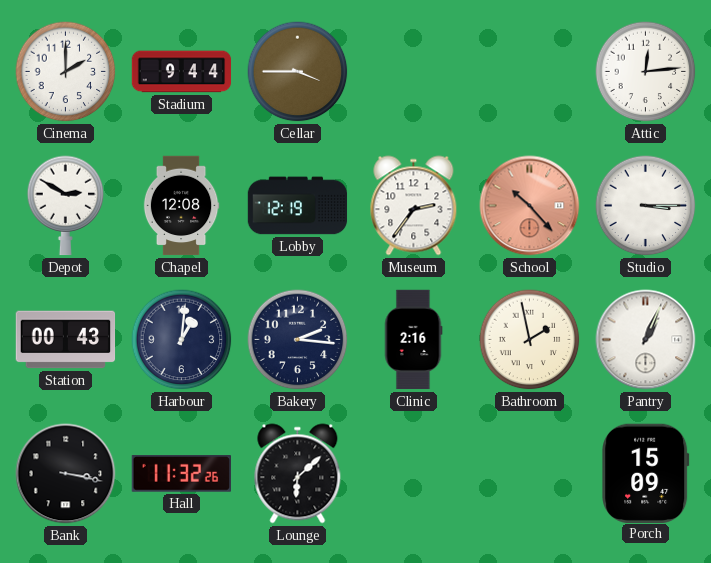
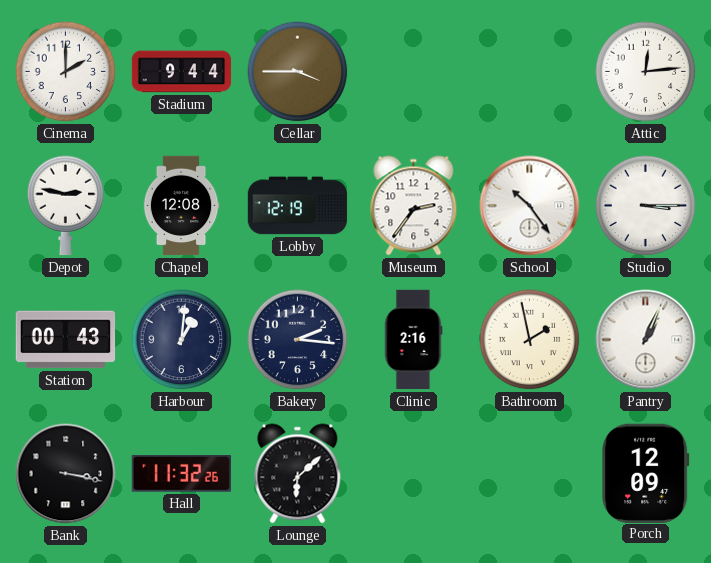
Depot: 2:50 -> 2:47 (66, 206)
School: 10:23 -> 10:24 (530, 206)
School dial: salmon -> white (530, 206)
Porch: 15:09 -> 12:09 (646, 473)
